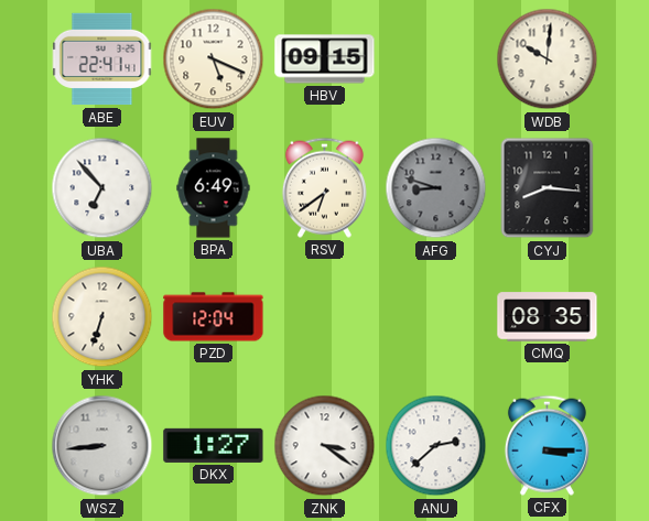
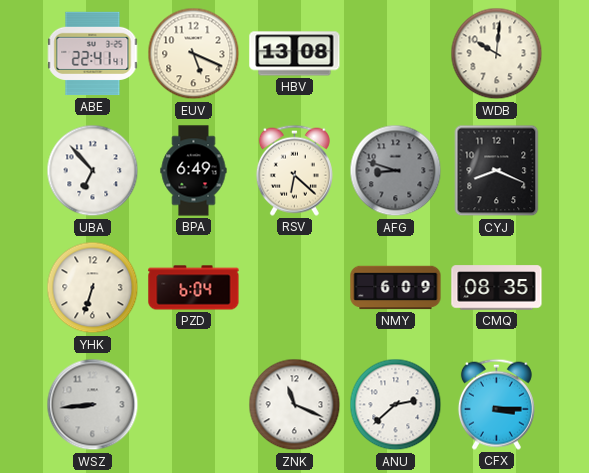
HBV: 09:15 -> 13:08 (295, 54)
RSV: 6:39 -> 6:22 (294, 170)
CYJ: 8:16 -> 8:19 (497, 171)
PZD: 12:04 -> 6:04 (194, 288)
NMY: none -> 6:09 (396, 288)
DKX: 1:27 -> none (214, 445)
ZNK: 3:21 -> 11:19 (295, 405)
